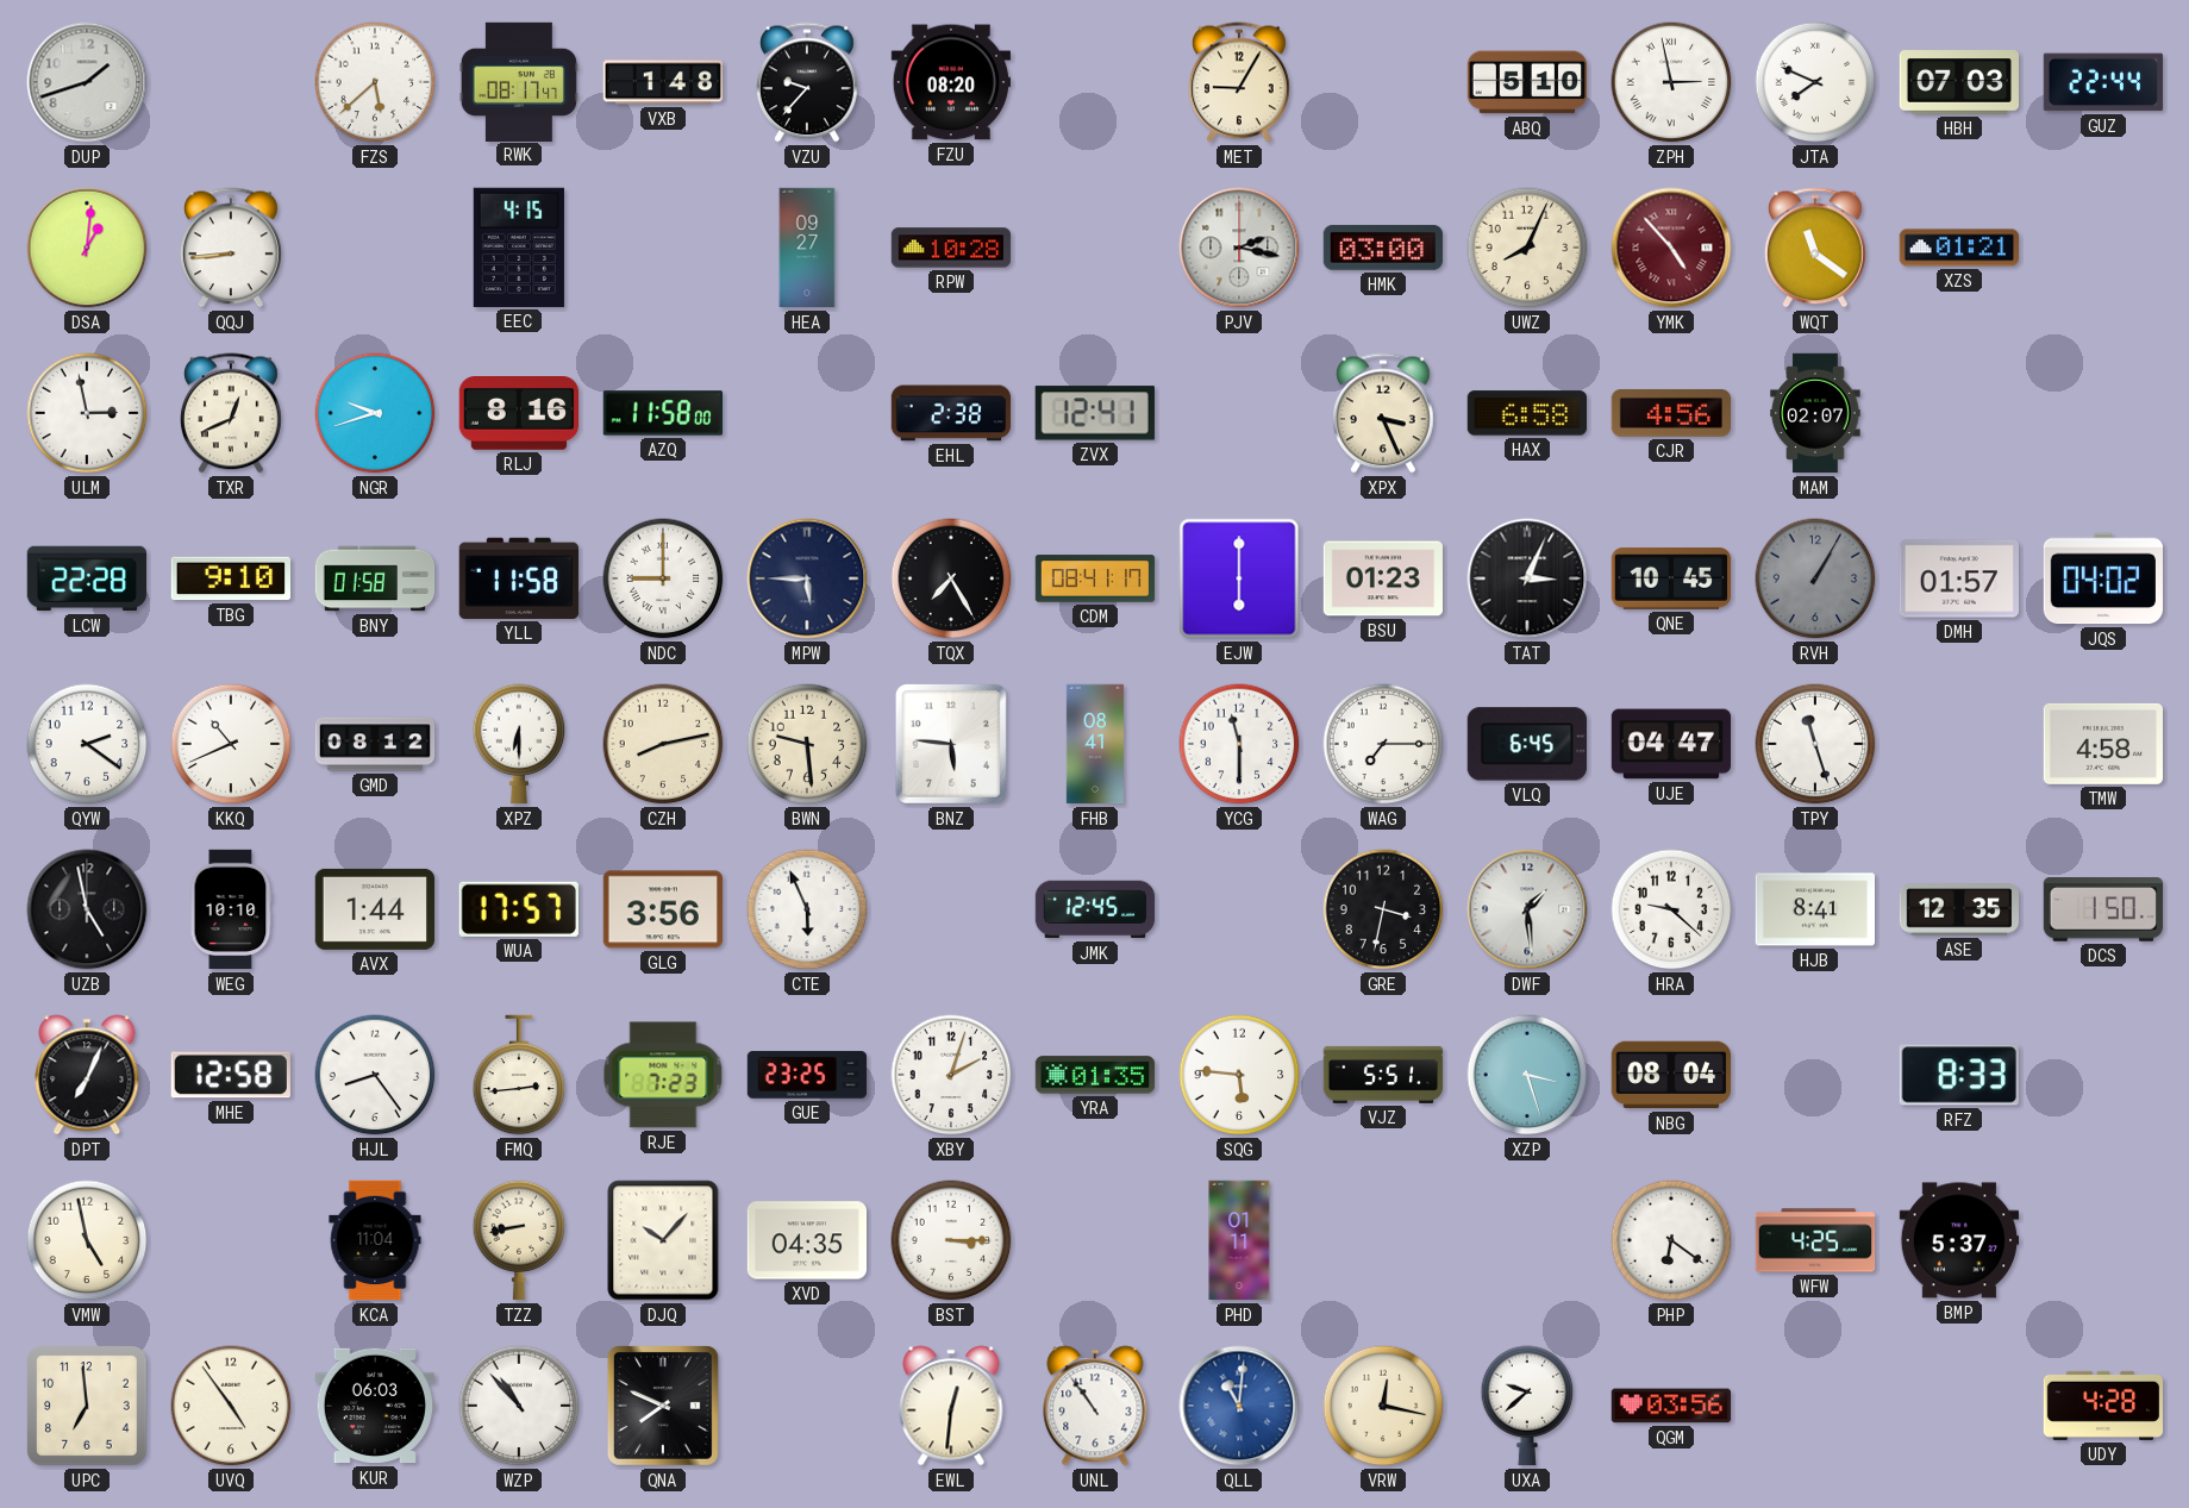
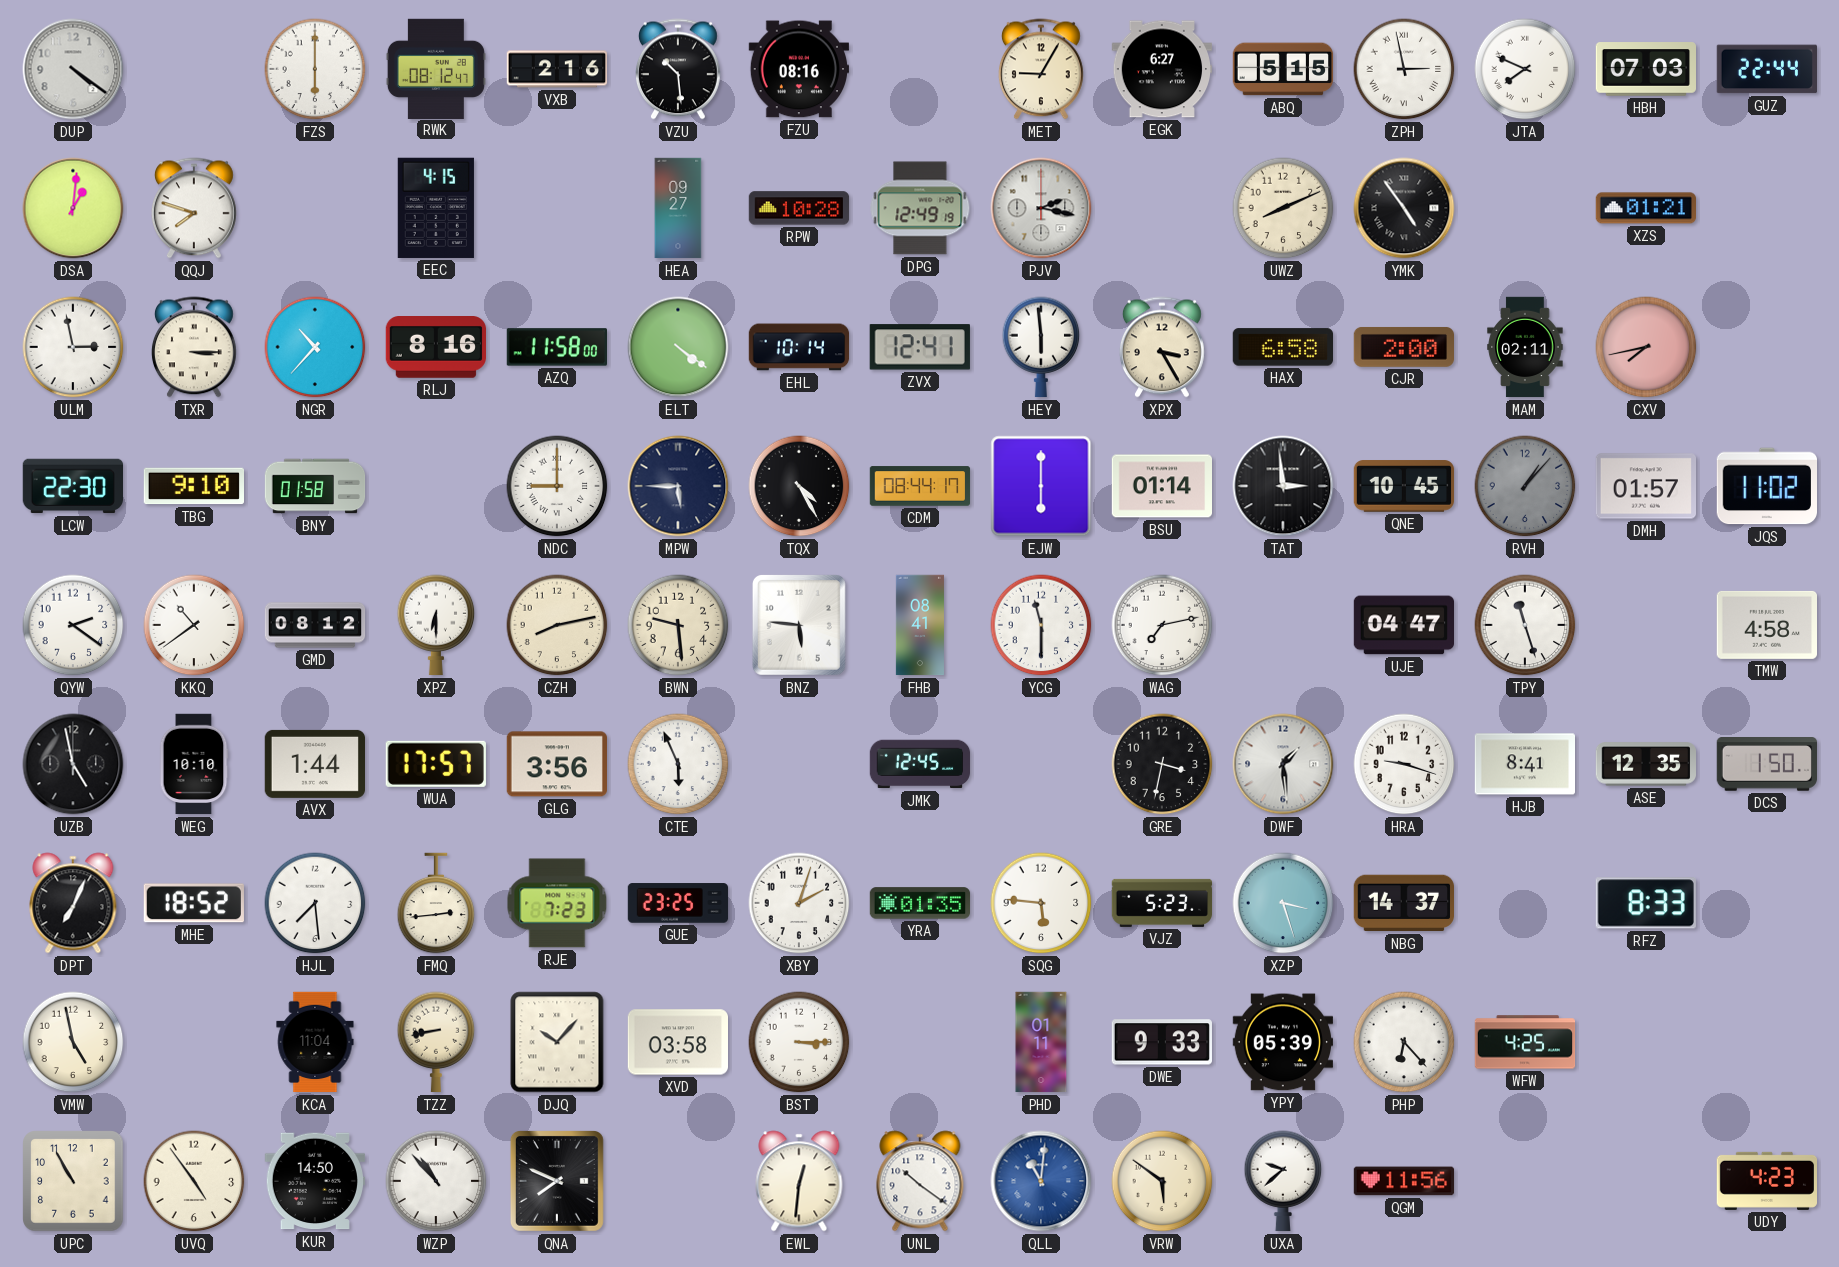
DUP: 1:42 -> 4:21 (73, 69)
FZS: 5:38 -> 6:00 (315, 69)
RWK: 08:17 -> 08:12 (436, 68)
VXB: 1:48 -> 2:16 (557, 69)
VZU: 9:37 -> 10:29 (679, 69)
FZU: 08:20 -> 08:16 (798, 69)
EGK: none -> 6:27 (1161, 69)
ABQ: 5:10 -> 5:15 (1283, 69)
QQJ: 8:44 -> 7:48 (195, 208)
DPG: none -> 12:49 (920, 208)
HMK: 03:00 -> none (1383, 248)
UWZ: 8:04 -> 8:11 (1283, 208)
YMK: 4:53 -> 4:54 (1404, 208)
YMK dial: burgundy -> black (1404, 208)
WQT: 11:21 -> none (1816, 248)
TXR: 12:41 -> 3:15 (195, 347)
NGR: 9:42 -> 10:37 (315, 347)
ELT: none -> 4:21 (678, 347)
EHL: 2:38 -> 10:14 (799, 347)
HEY: none -> 5:59 (1041, 347)
XPX: 3:26 -> 3:25 (1163, 347)
CJR: 4:56 -> 2:00 (1403, 347)
MAM: 02:07 -> 02:11 (1525, 347)
CXV: none -> 7:43 (1646, 347)
LCW: 22:28 -> 22:30 (72, 486)
YLL: 11:58 -> none (519, 578)
TQX: 7:25 -> 4:25 (799, 486)
CDM: 08:41 -> 08:44 (920, 486)
BSU: 01:23 -> 01:14 (1162, 486)
TAT: 3:04 -> 2:59 (1283, 486)
RVH: 1:05 -> 1:07 (1525, 486)
JQS: 04:02 -> 11:02 (1766, 486)
KKQ: 10:41 -> 10:39 (194, 625)
WAG: 7:15 -> 7:13 (1162, 625)
VLQ: 6:45 -> none (1527, 744)
HRA: 9:22 -> 9:18 (1404, 764)
MHE: 12:58 -> 18:52 (194, 903)
HJL: 8:24 -> 7:29 (315, 903)
VJZ: 5:51 -> 5:23 (1162, 903)
NBG: 08:04 -> 14:37 (1403, 903)
XVD: 04:35 -> 03:58 (678, 1042)
DWE: none -> 9:33 (1162, 1042)
YPY: none -> 05:39 (1282, 1042)
PHP: 6:21 -> 6:23 (1404, 1042)
BMP: 5:37 -> none (1959, 1240)
UPC: 6:59 -> 10:55 (73, 1181)
KUR: 06:03 -> 14:50 (314, 1181)
UNL: 10:54 -> 10:21 (920, 1181)
VRW: 12:17 -> 5:51 (1162, 1181)
QGM: 03:56 -> 11:56 (1404, 1181)
UDY: 4:28 -> 4:23 (1766, 1181)
